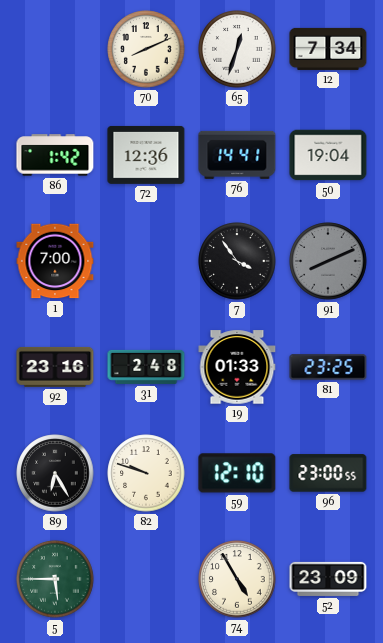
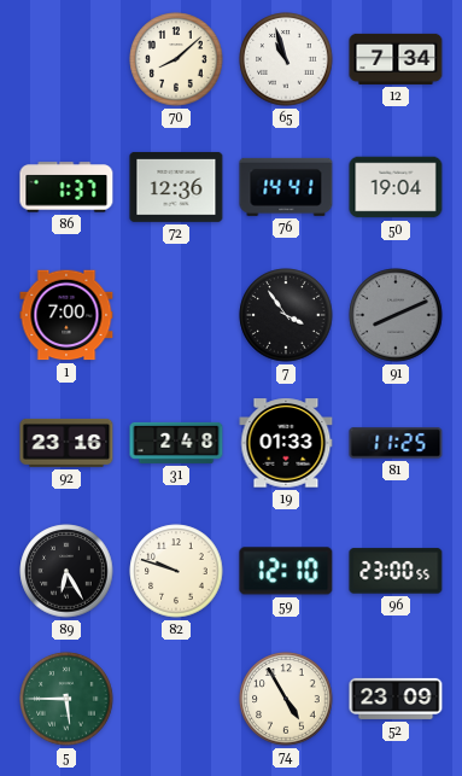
70: 8:11 -> 8:08 (176, 59)
65: 12:33 -> 10:57 (286, 59)
86: 1:42 -> 1:37 (66, 187)
81: 23:25 -> 11:25 (396, 443)
